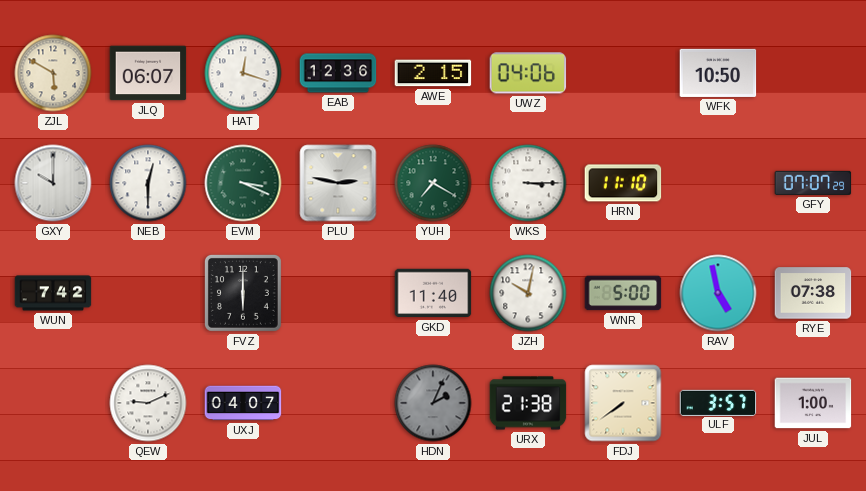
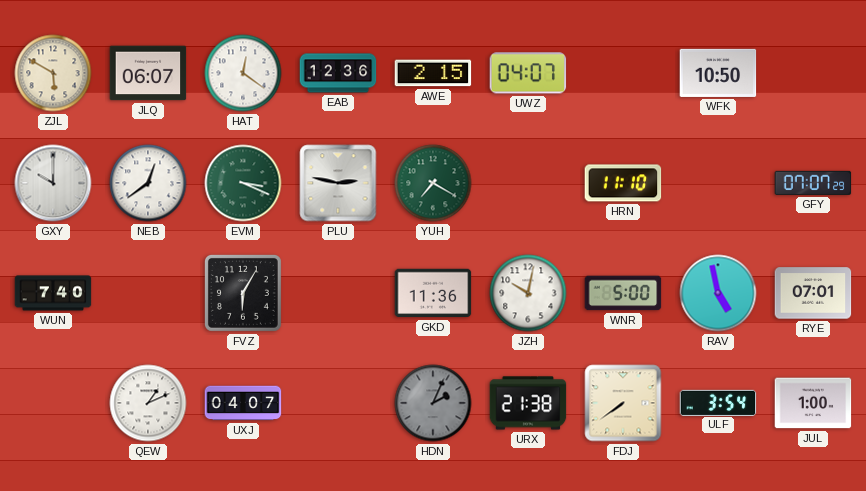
HAT: 12:18 -> 12:21 (243, 73)
UWZ: 04:06 -> 04:07 (528, 73)
NEB: 12:30 -> 12:39 (148, 183)
WKS: 3:15 -> none (528, 183)
WUN: 7:42 -> 7:40 (53, 293)
FVZ: 6:00 -> 6:05 (243, 293)
GKD: 11:40 -> 11:36 (433, 293)
RYE: 07:38 -> 07:01 (813, 293)
QEW: 9:11 -> 1:11 (148, 403)
ULF: 3:57 -> 3:54 (718, 402)
